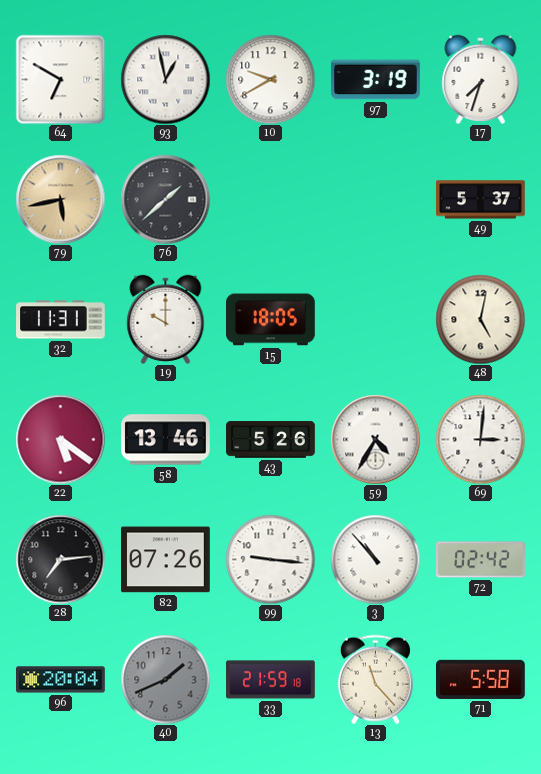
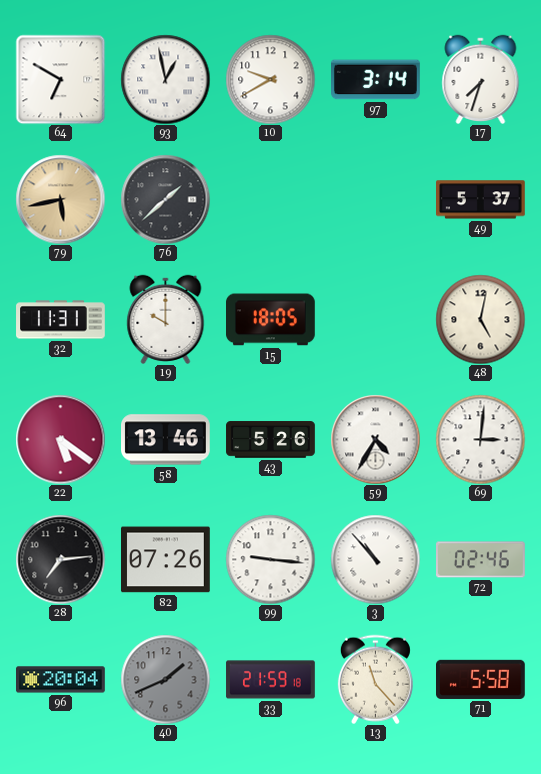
97: 3:19 -> 3:14 (376, 80)
72: 02:42 -> 02:46 (481, 560)
